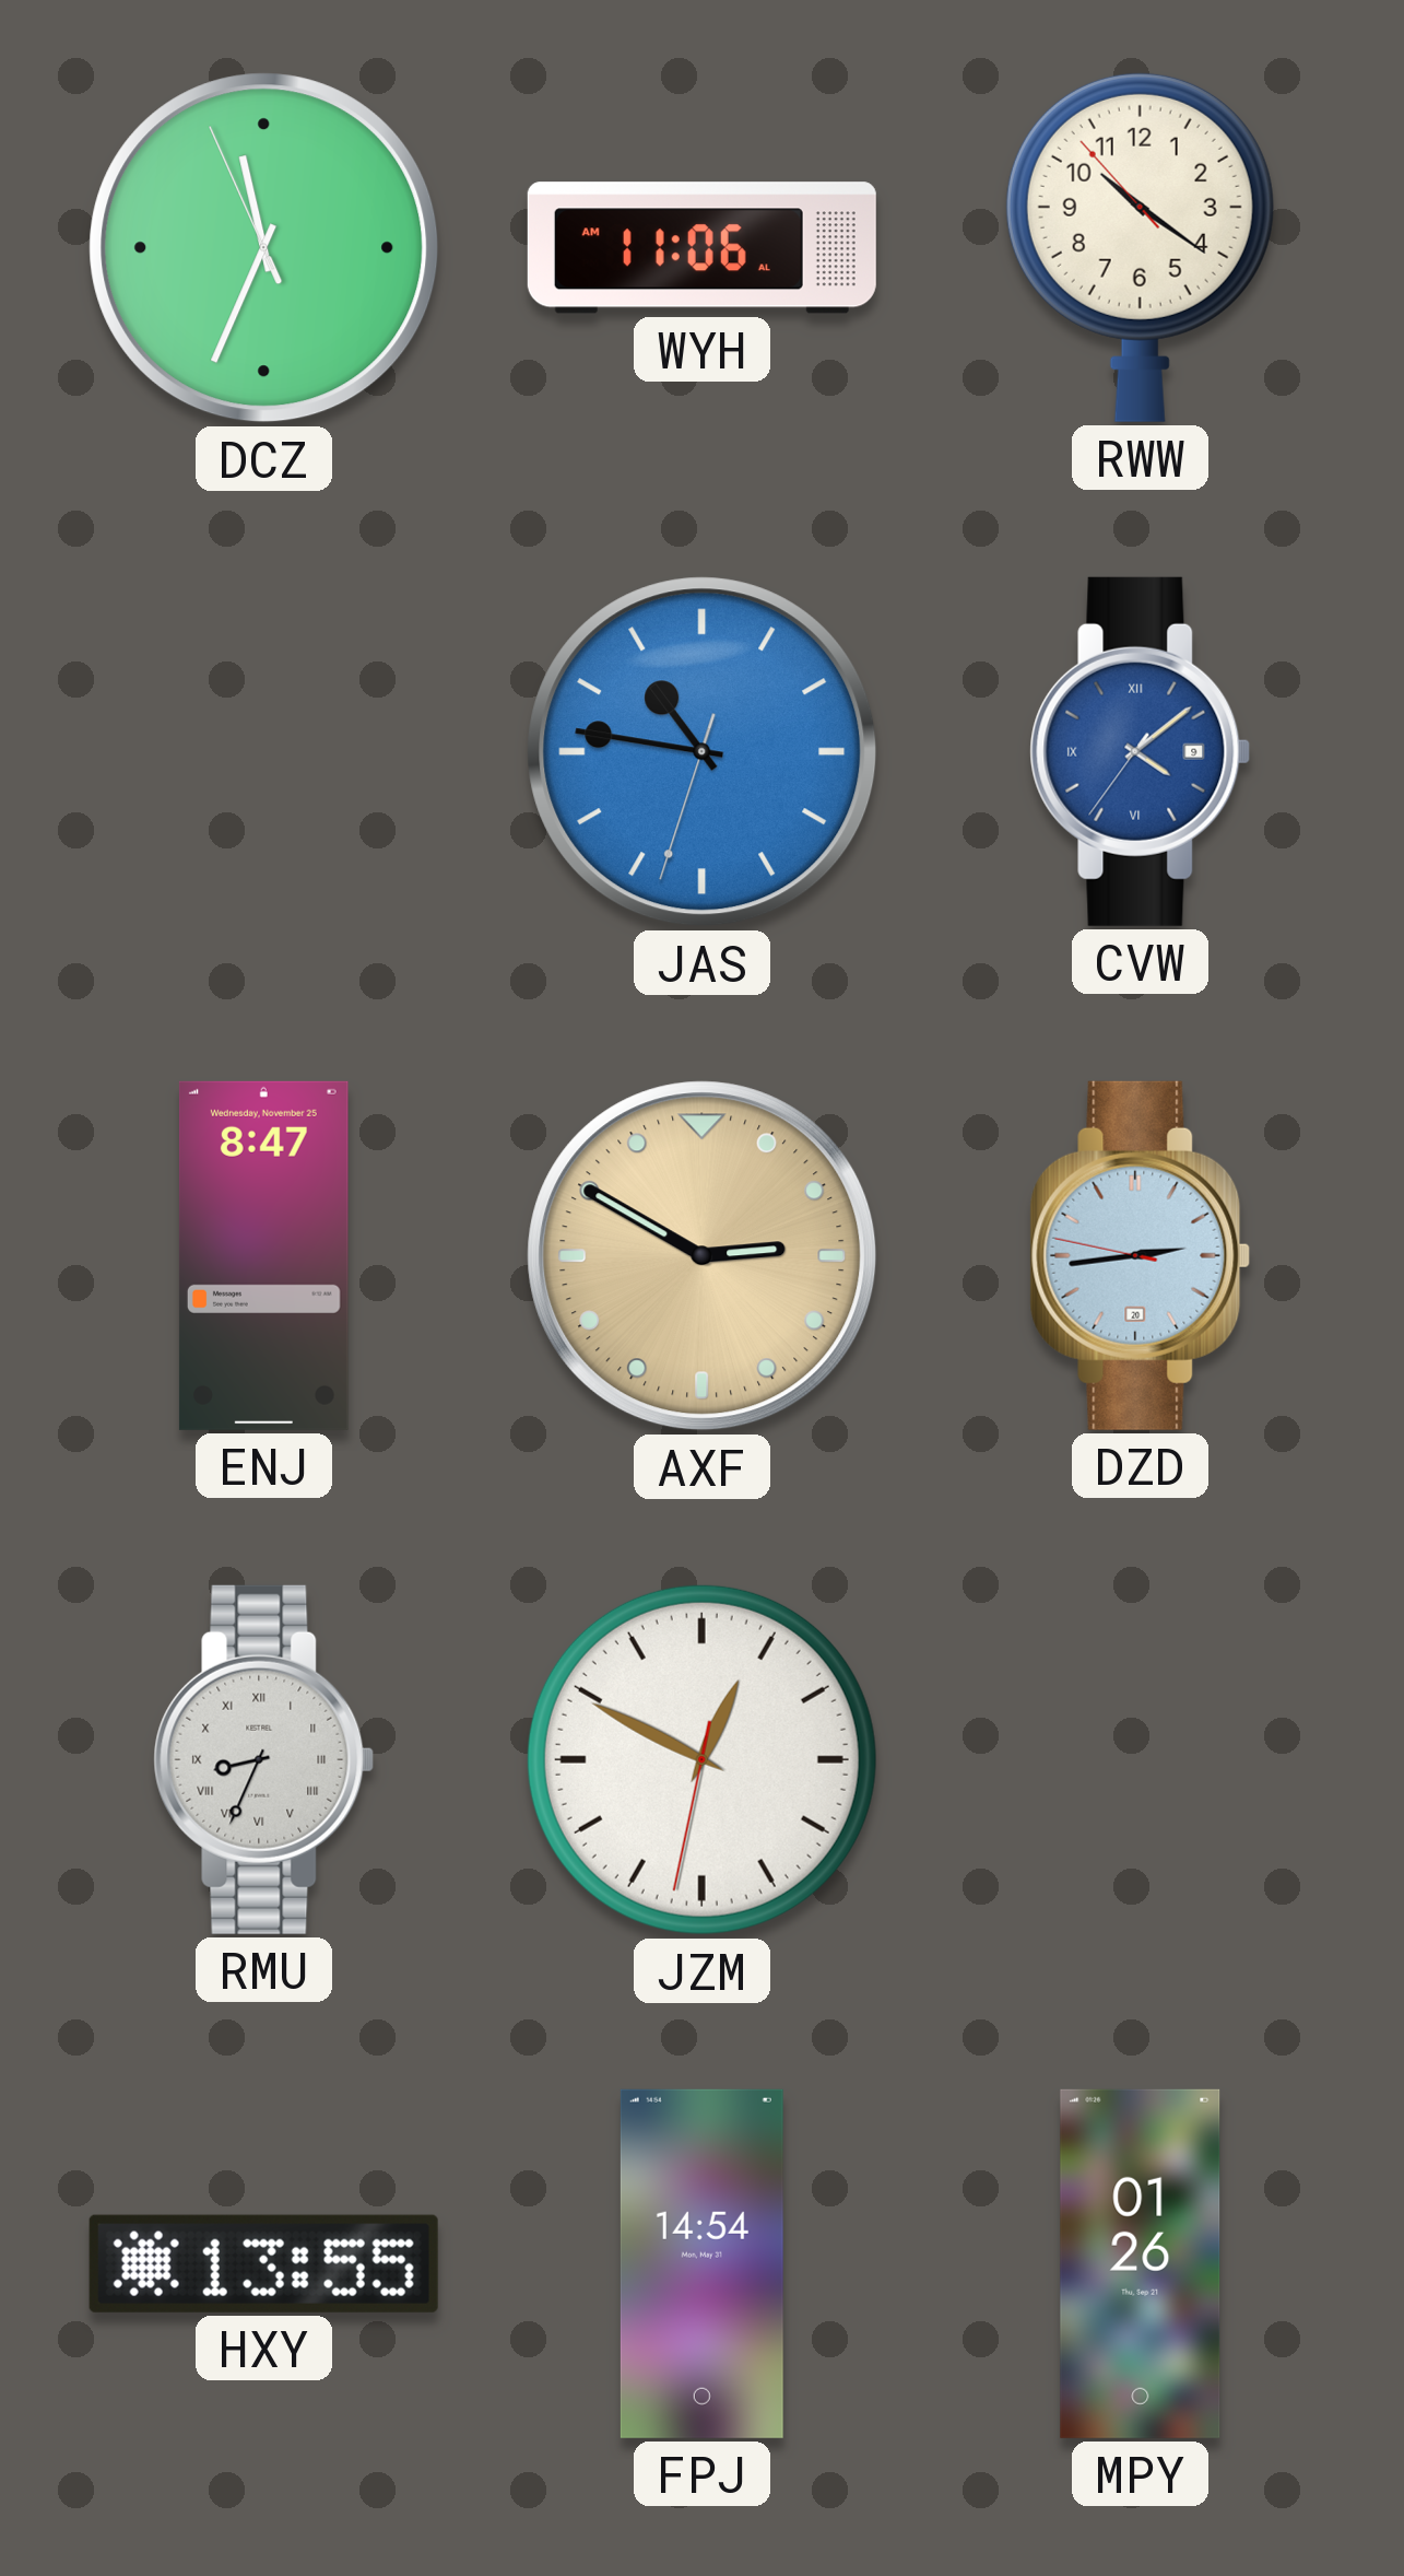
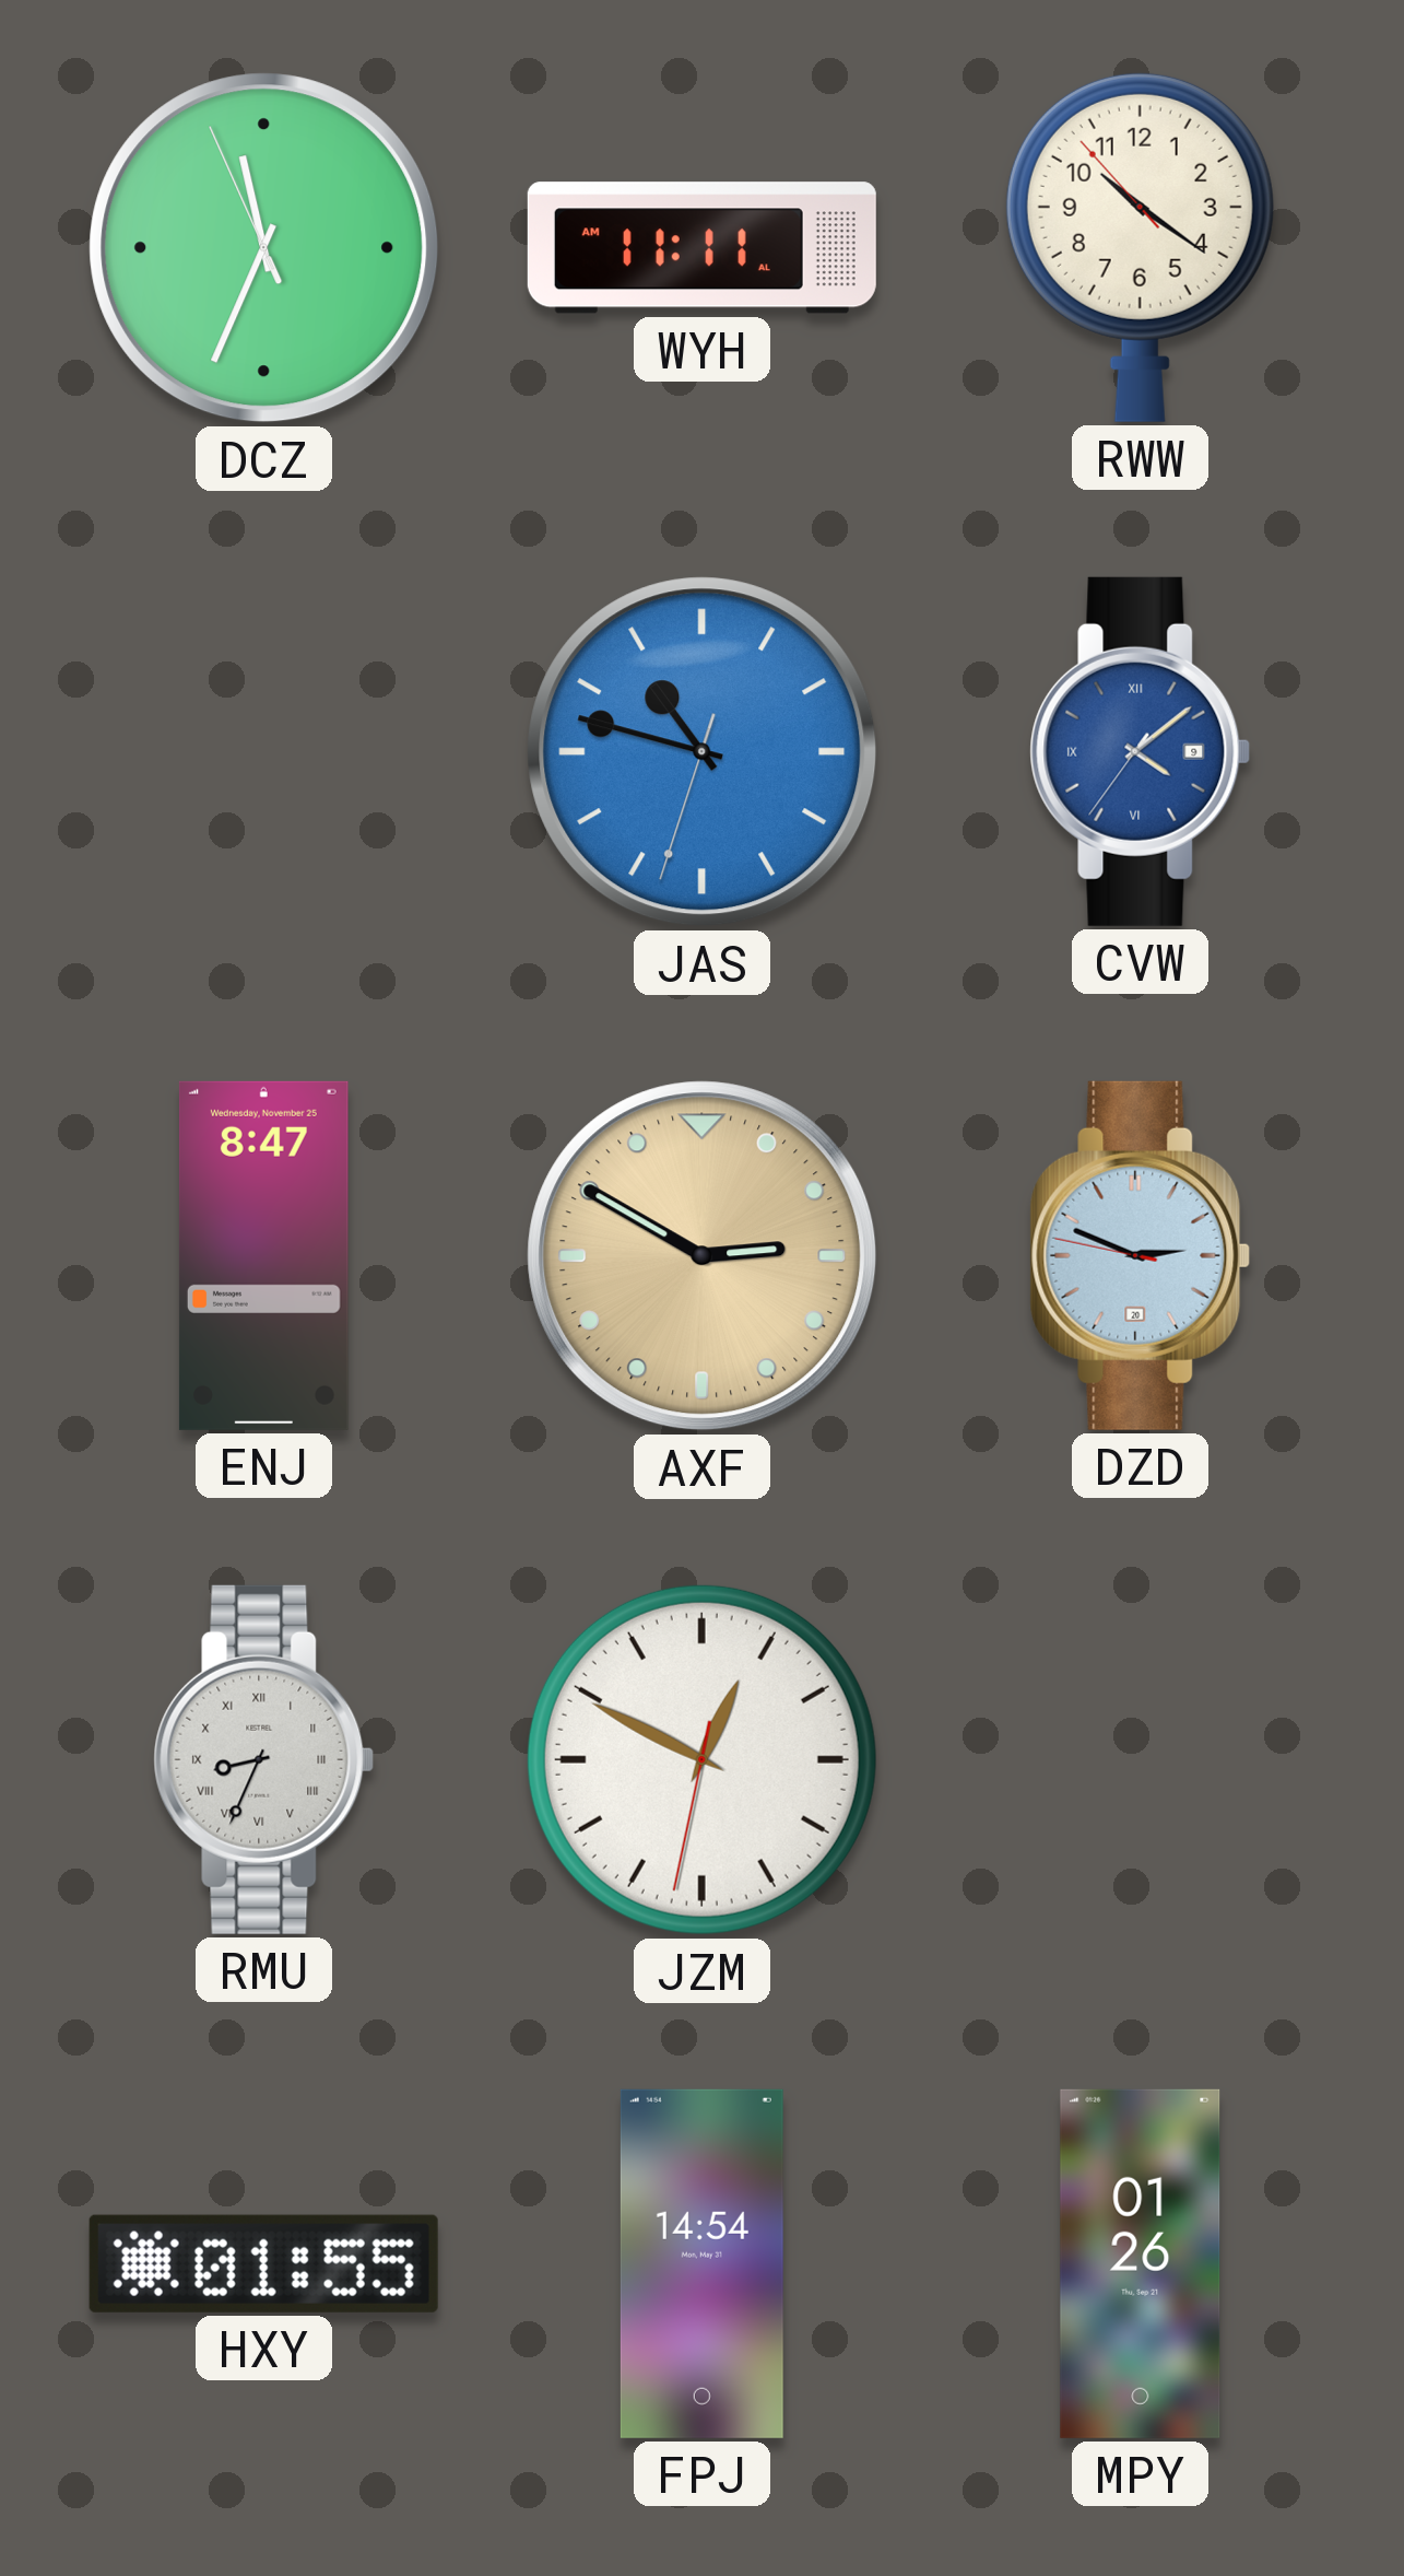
WYH: 11:06 -> 11:11 (701, 248)
JAS: 10:46 -> 10:47 (703, 752)
DZD: 2:43 -> 2:48 (1141, 1255)
HXY: 13:55 -> 01:55 (263, 2263)
